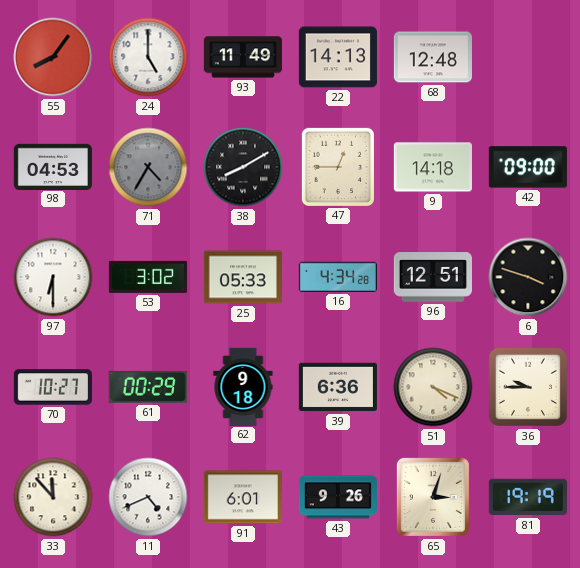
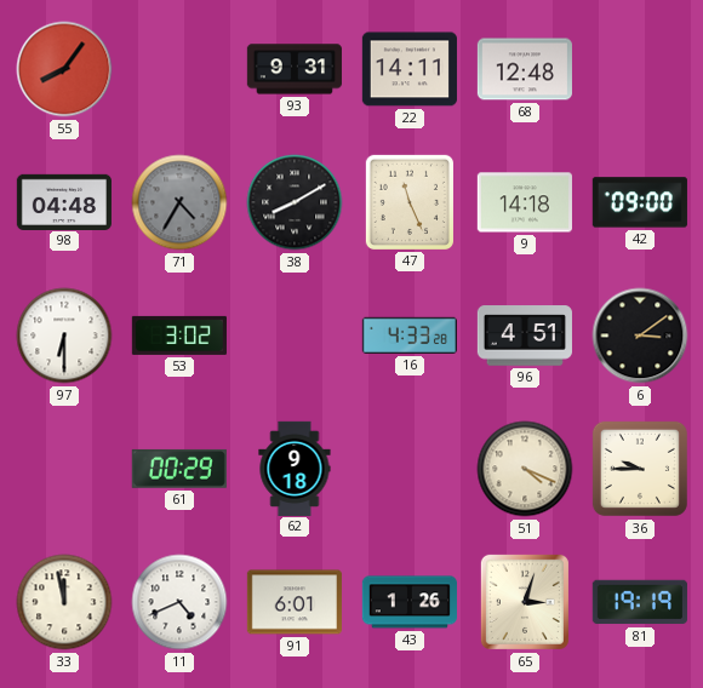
24: 5:00 -> none (148, 57)
93: 11:49 -> 9:31 (295, 69)
22: 14:13 -> 14:11 (410, 69)
98: 04:53 -> 04:48 (64, 201)
47: 12:45 -> 11:26 (410, 202)
25: 05:33 -> none (243, 277)
16: 4:34 -> 4:33 (410, 336)
96: 12:51 -> 4:51 (525, 336)
6: 3:48 -> 3:09 (640, 336)
70: 10:27 -> none (52, 387)
39: 6:36 -> none (338, 387)
33: 11:53 -> 11:58 (64, 602)
43: 9:26 -> 1:26 (410, 602)
